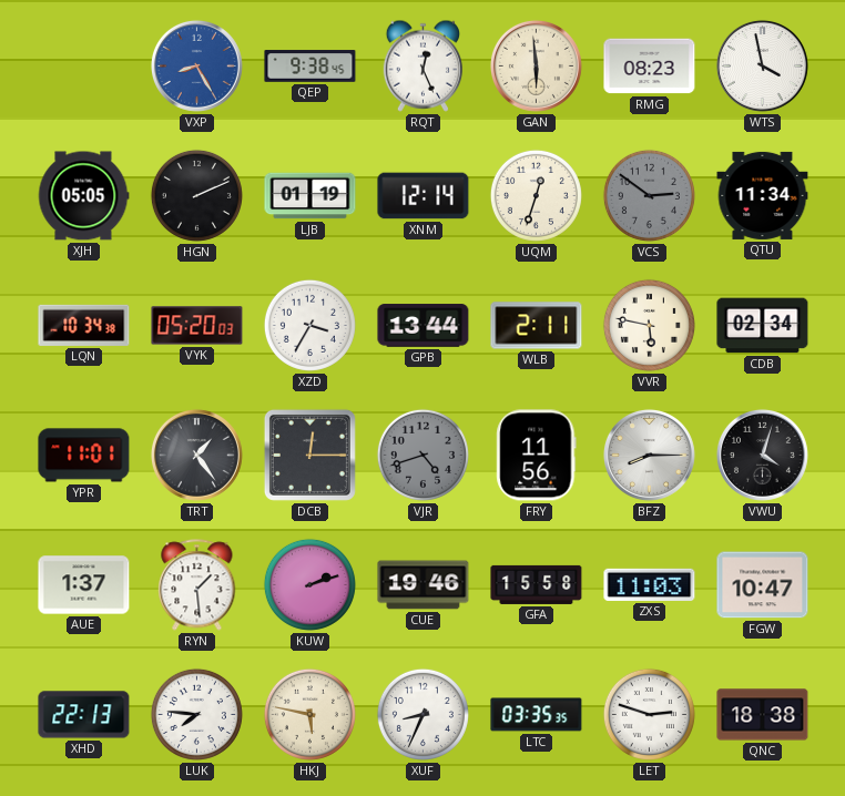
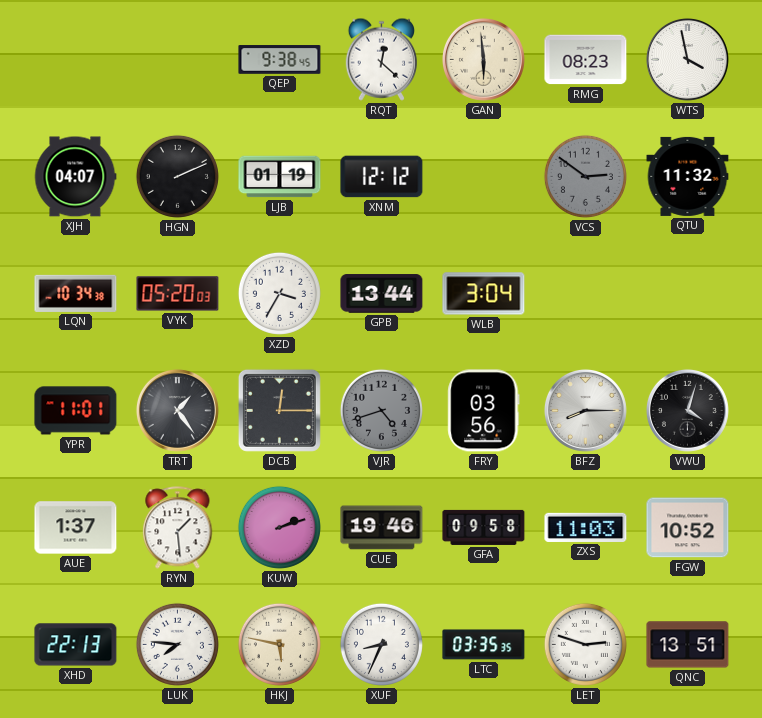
VXP: 8:25 -> none (196, 65)
RQT: 12:26 -> 12:22 (381, 59)
XJH: 05:05 -> 04:07 (75, 177)
XNM: 12:14 -> 12:12 (382, 177)
UQM: 12:33 -> none (536, 195)
QTU: 11:34 -> 11:32 (688, 176)
WLB: 2:11 -> 3:04 (484, 294)
VVR: 5:47 -> none (649, 325)
CDB: 02:34 -> none (763, 326)
FRY: 11:56 -> 03:56 (484, 411)
GFA: 15:58 -> 09:58 (484, 527)
FGW: 10:47 -> 10:52 (688, 528)
QNC: 18:38 -> 13:51 (688, 645)
